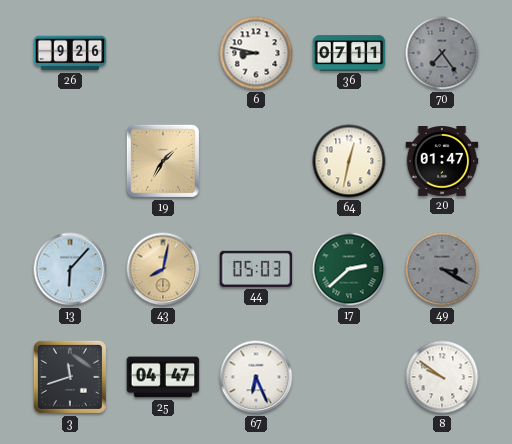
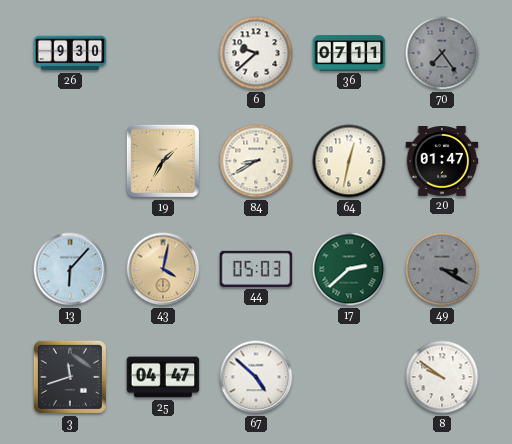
26: 9:26 -> 9:30 (70, 53)
6: 8:47 -> 9:38 (256, 53)
84: none -> 8:40 (256, 161)
43: 8:02 -> 4:02 (163, 269)
67: 6:26 -> 4:52 (256, 377)
